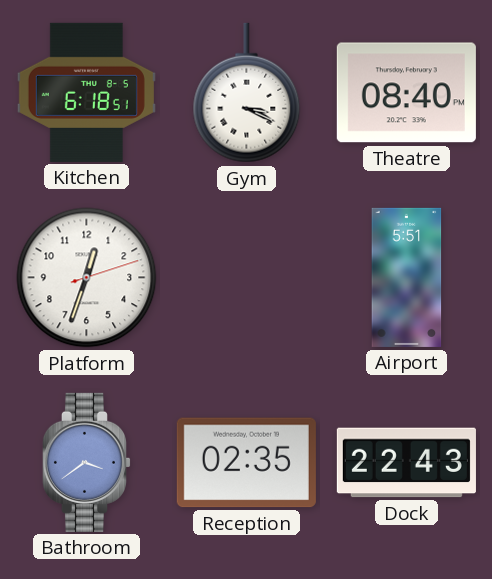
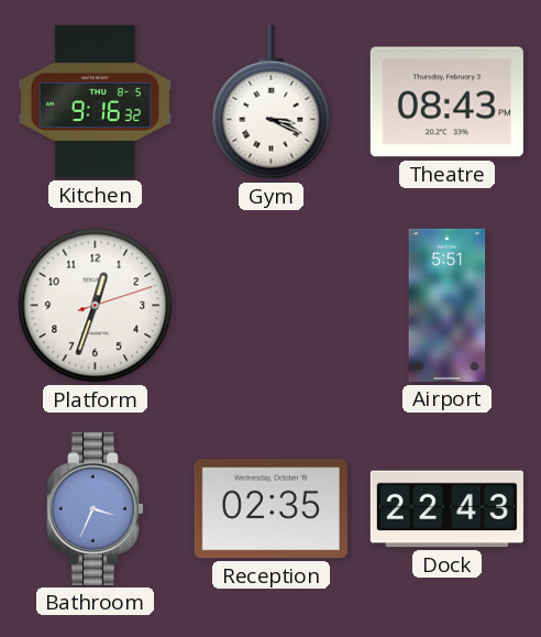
Kitchen: 6:18 -> 9:16 (95, 101)
Theatre: 08:40 -> 08:43 (446, 102)
Bathroom: 3:39 -> 3:34 (95, 508)
